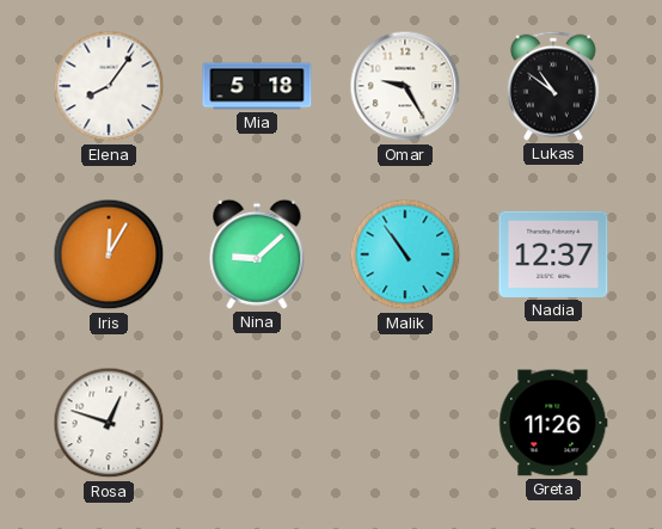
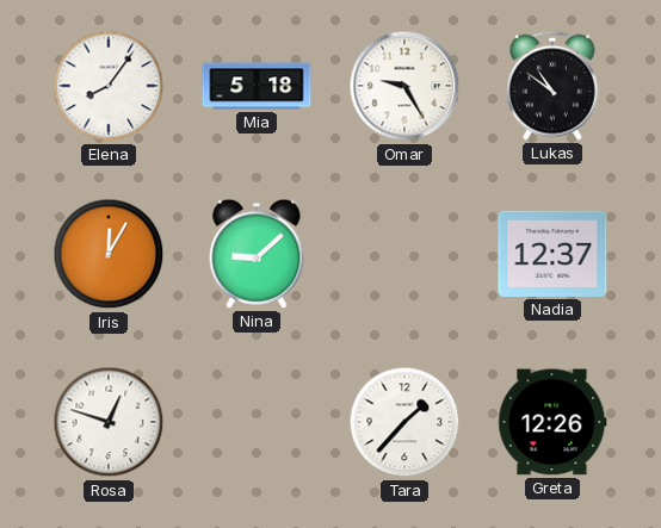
Malik: 10:54 -> none (405, 254)
Tara: none -> 1:37 (404, 422)
Greta: 11:26 -> 12:26 (552, 422)
